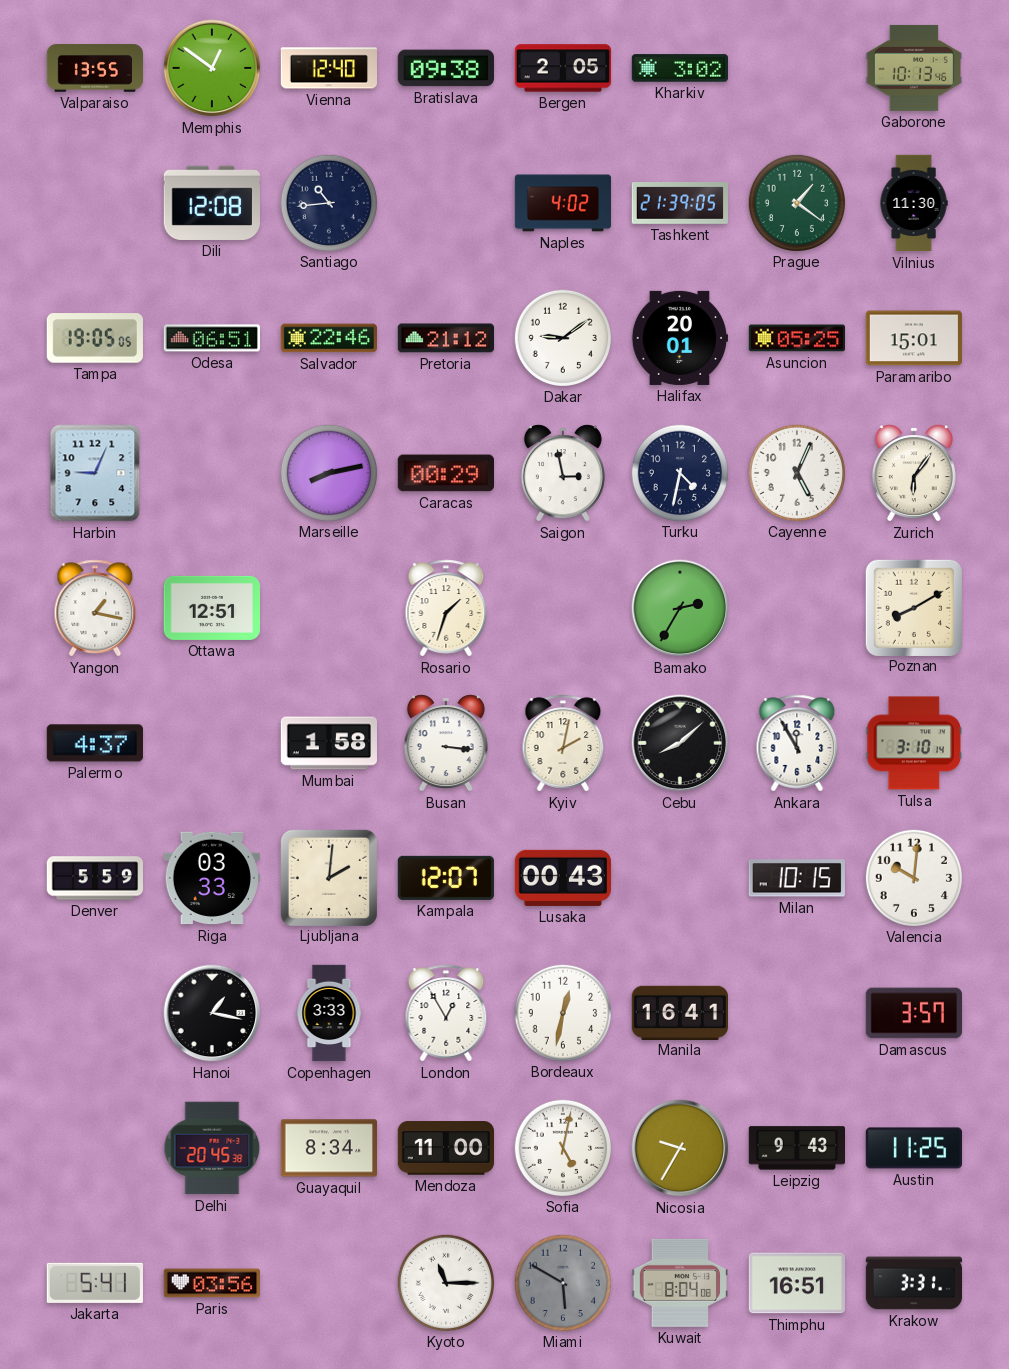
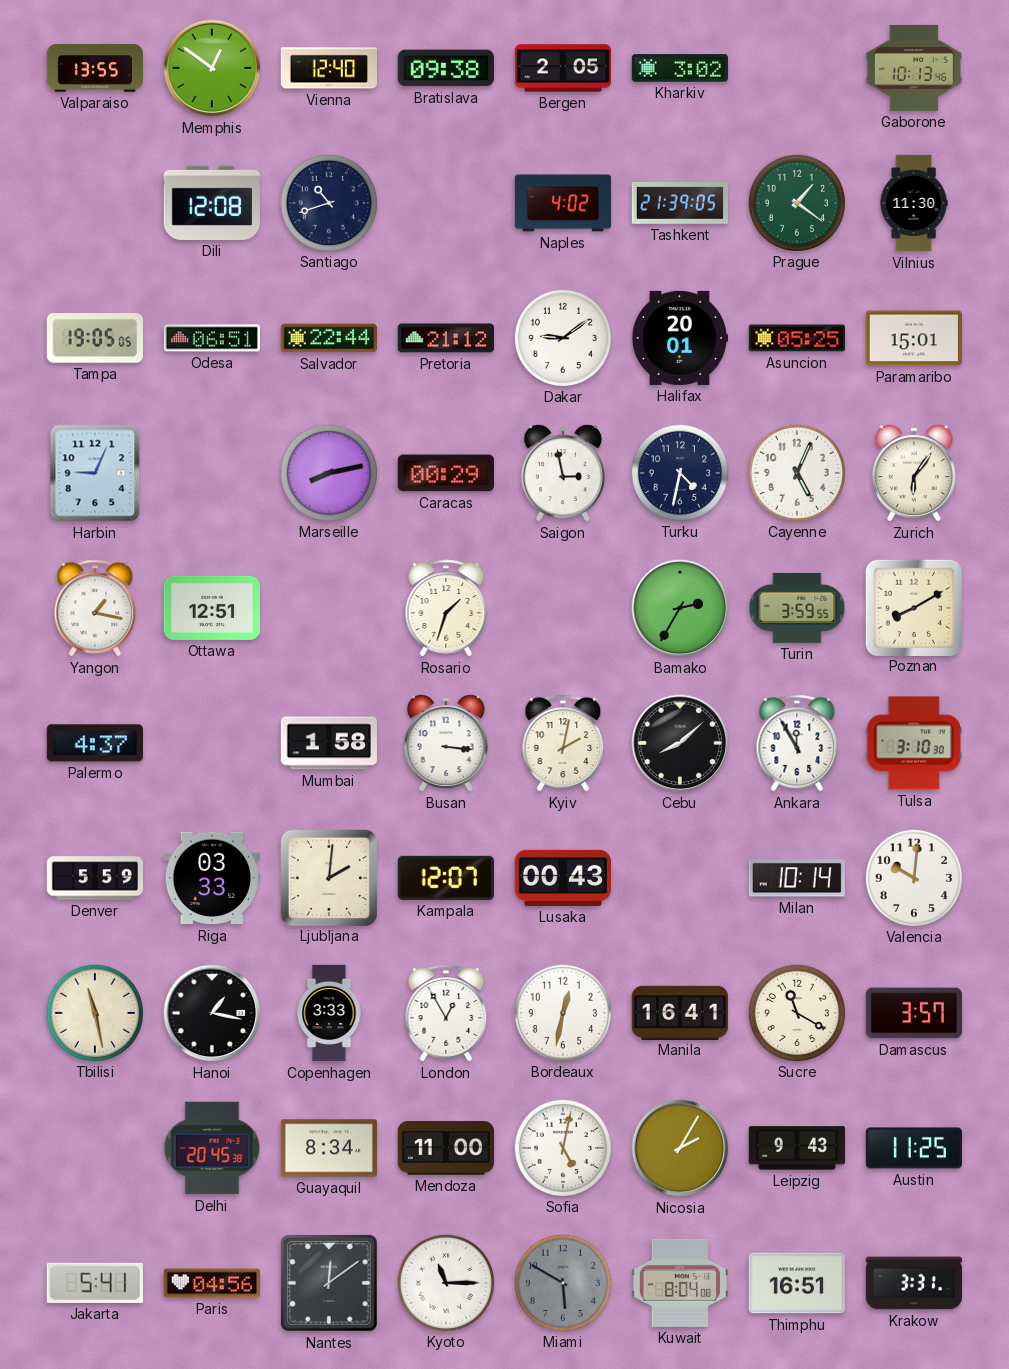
Santiago: 10:44 -> 10:42 (328, 202)
Salvador: 22:46 -> 22:44 (328, 338)
Turin: none -> 3:59 (797, 608)
Tulsa: 3:10:14 -> 3:10:30 (913, 743)
Milan: 10:15 -> 10:14 (797, 878)
Tbilisi: none -> 11:28 (94, 1012)
Sucre: none -> 11:20 (796, 1012)
Nicosia: 9:35 -> 2:05 (680, 1148)
Paris: 03:56 -> 04:56 (211, 1283)
Nantes: none -> 12:09 (329, 1283)
